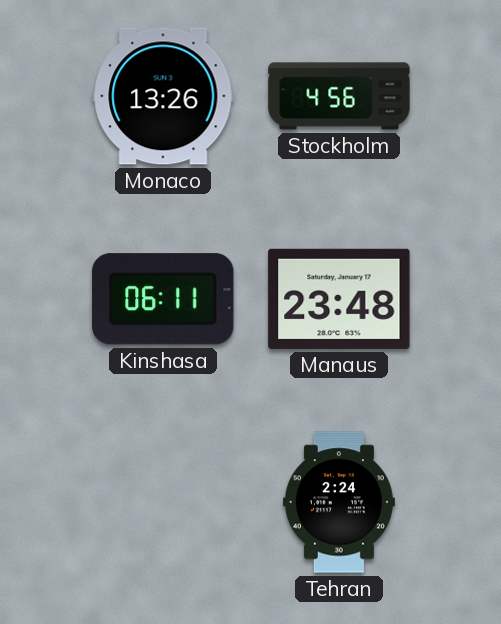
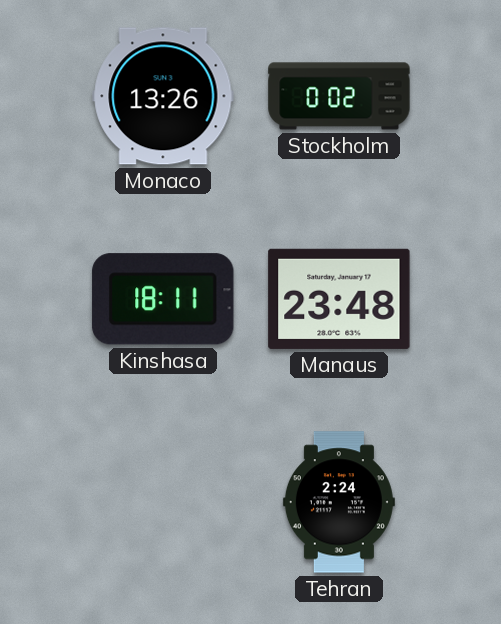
Stockholm: 4:56 -> 0:02 (339, 96)
Kinshasa: 06:11 -> 18:11 (163, 299)
